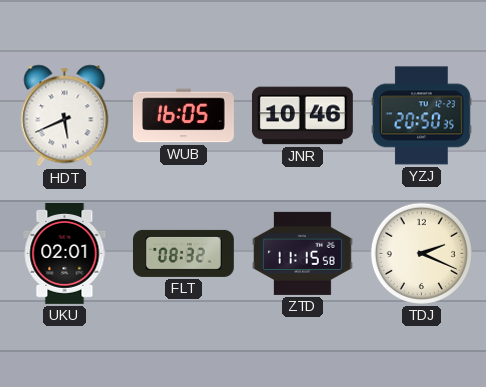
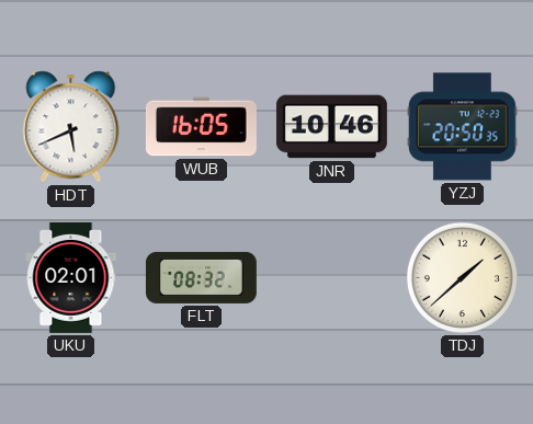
ZTD: 11:15 -> none (302, 253)
TDJ: 2:19 -> 1:38 (462, 277)
